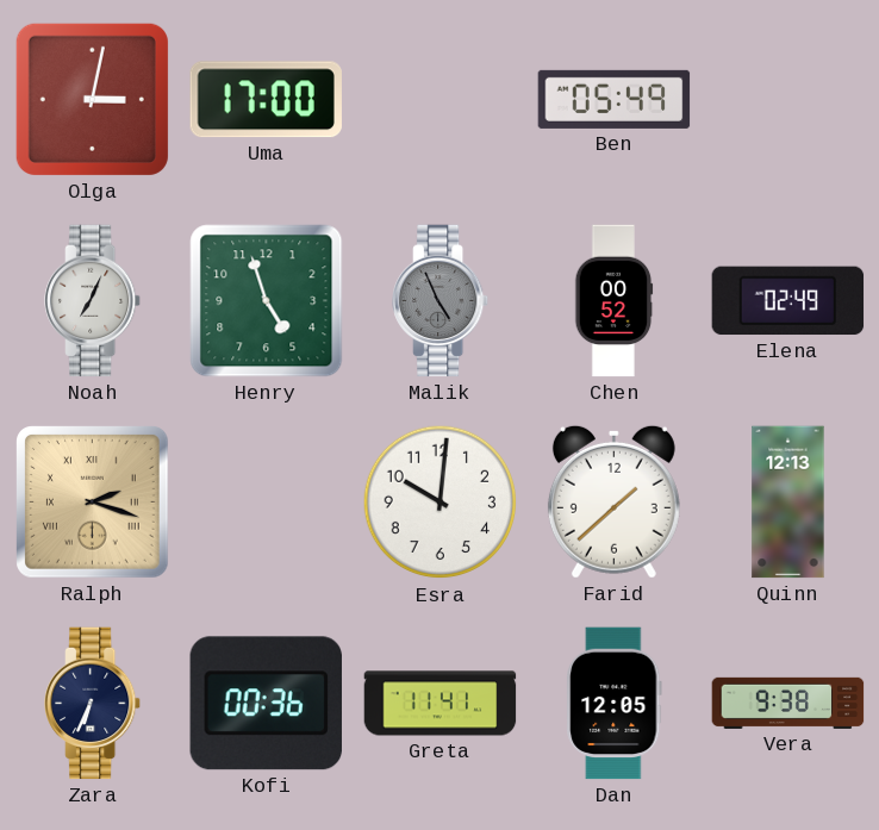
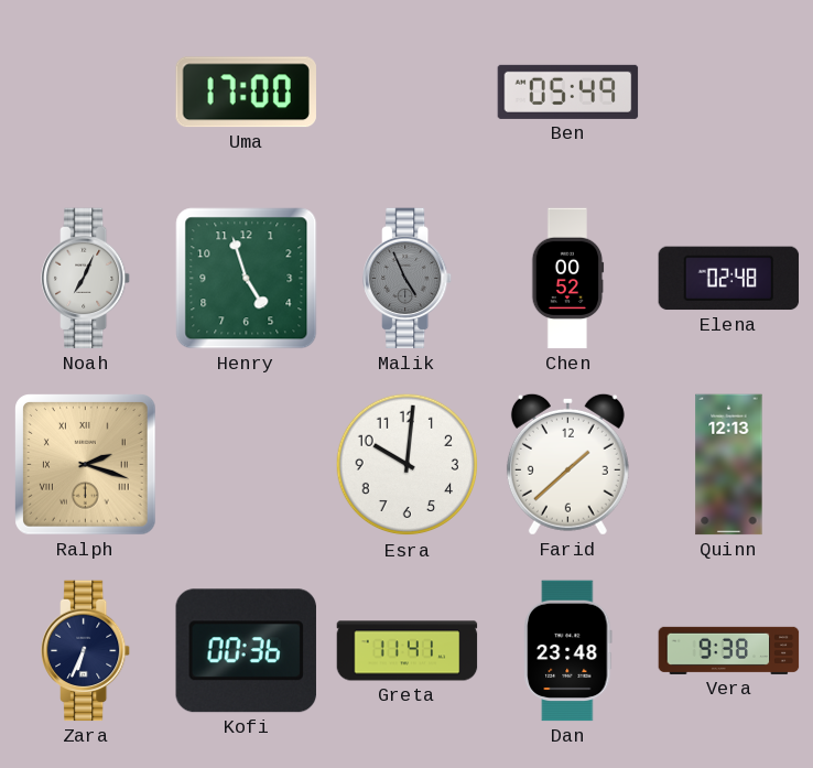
Olga: 3:02 -> none (92, 99)
Elena: 02:49 -> 02:48 (729, 279)
Dan: 12:05 -> 23:48 (568, 651)
